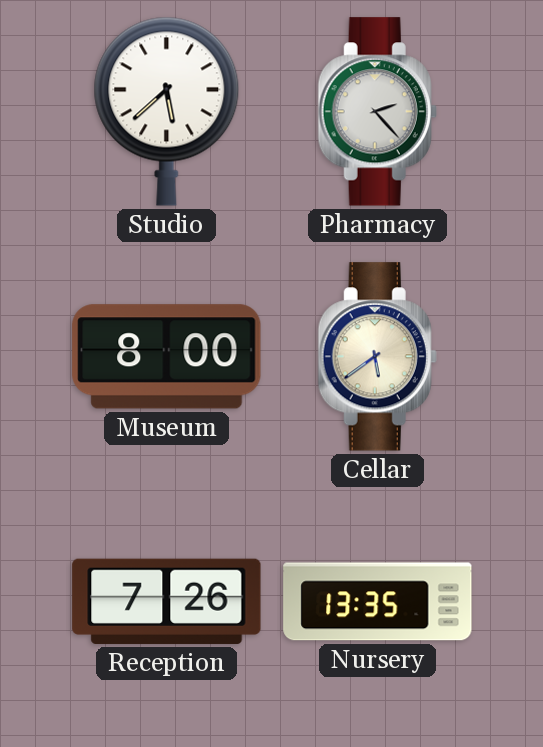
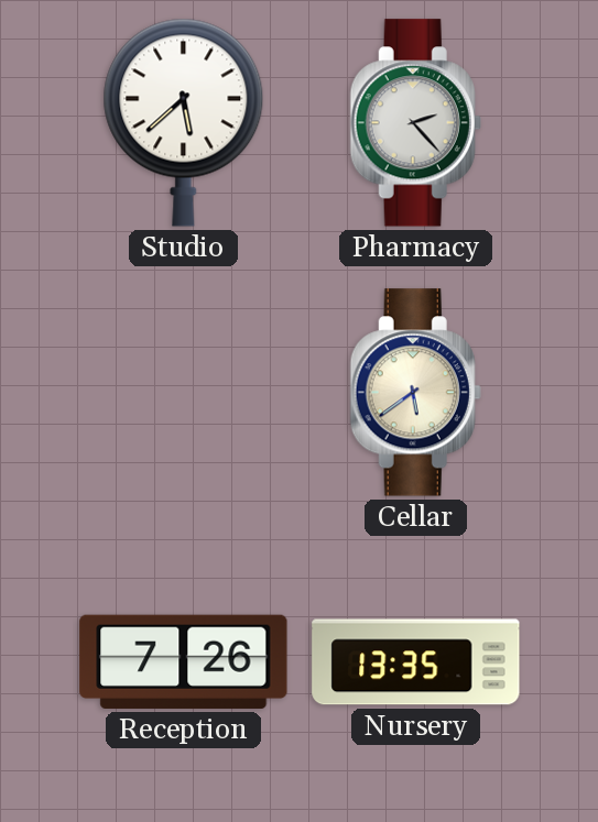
Museum: 8:00 -> none (167, 357)
